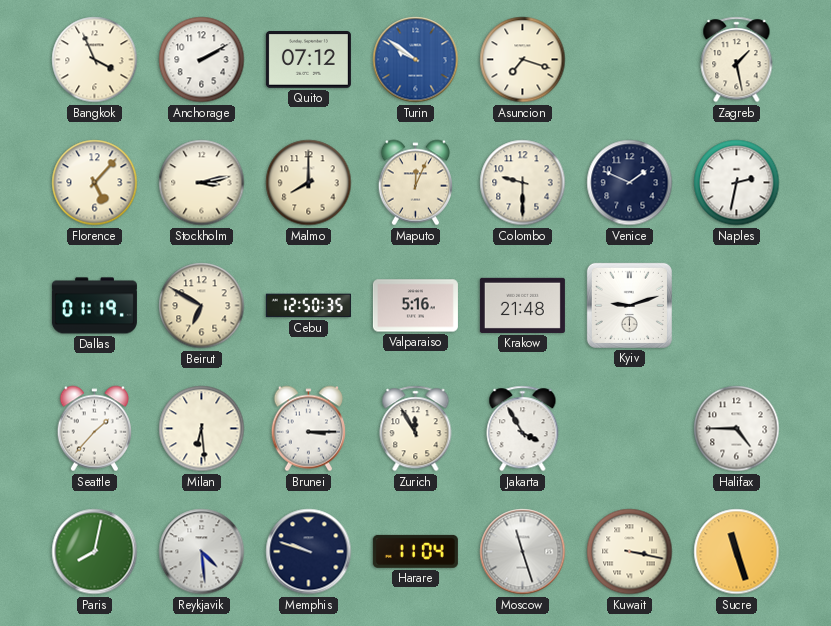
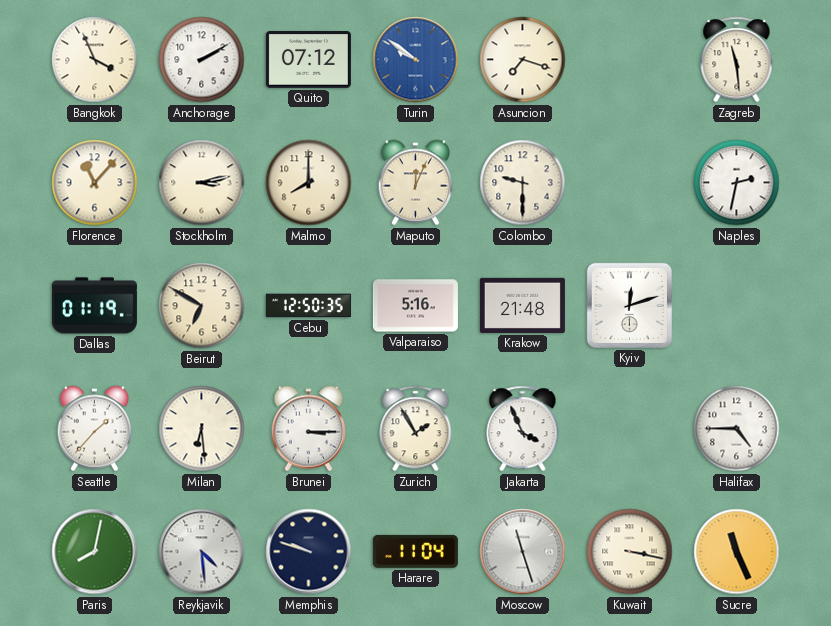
Zagreb: 1:28 -> 11:29 (737, 60)
Florence: 5:07 -> 11:07 (95, 183)
Venice: 1:49 -> none (630, 183)
Kyiv: 9:12 -> 12:12 (629, 305)
Zurich: 11:55 -> 1:55 (416, 429)
Jakarta: 3:55 -> 3:56 (523, 429)
Sucre: 11:27 -> 11:26 (737, 552)
